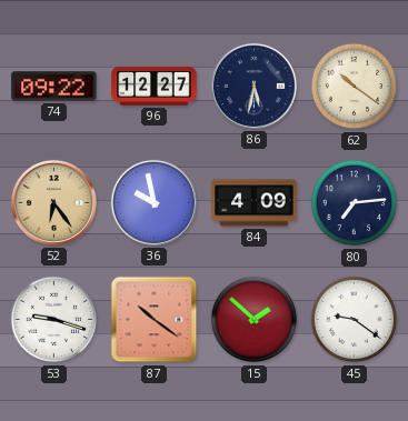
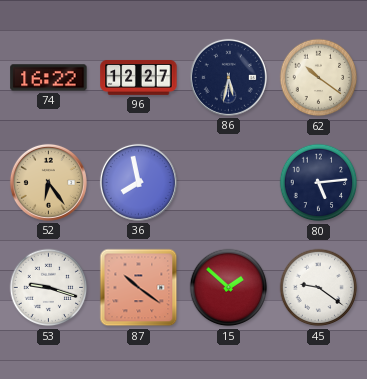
74: 09:22 -> 16:22 (49, 78)
36: 9:58 -> 7:58 (138, 182)
84: 4:09 -> none (255, 203)
80: 7:14 -> 5:14 (319, 183)
